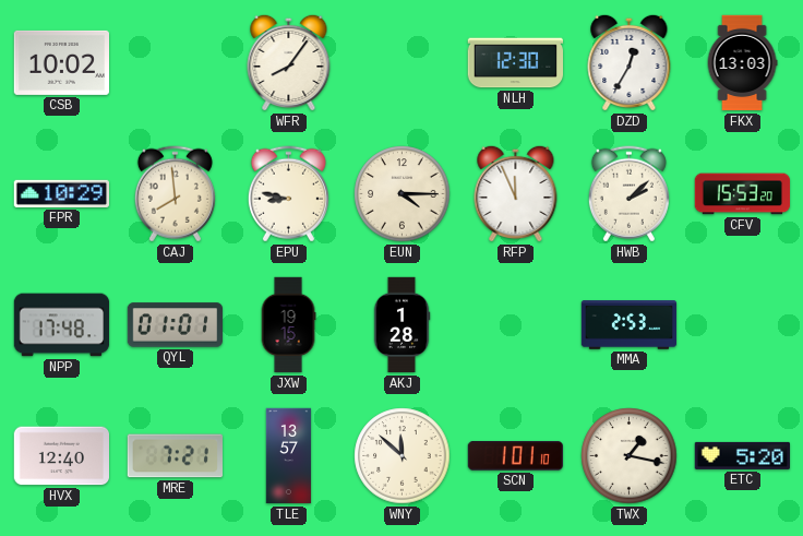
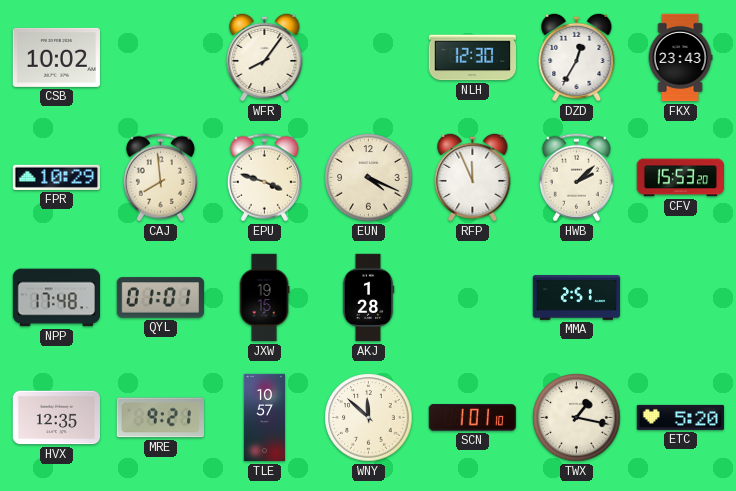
FKX: 13:03 -> 23:43 (680, 58)
EPU: 8:47 -> 3:48 (264, 178)
EUN: 4:15 -> 4:19 (369, 178)
MMA: 2:53 -> 2:51 (577, 298)
HVX: 12:40 -> 12:35 (56, 418)
MRE: 7:21 -> 9:21 (160, 418)
TLE: 13:57 -> 10:57 (265, 418)
